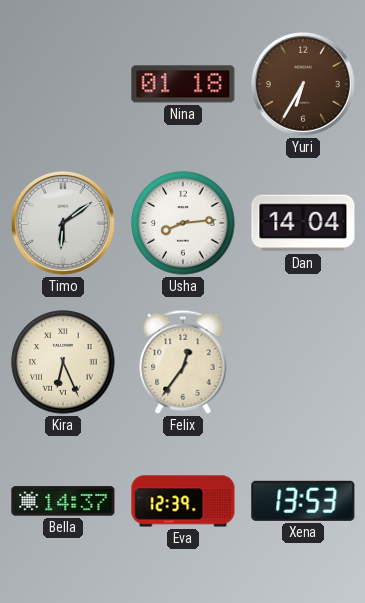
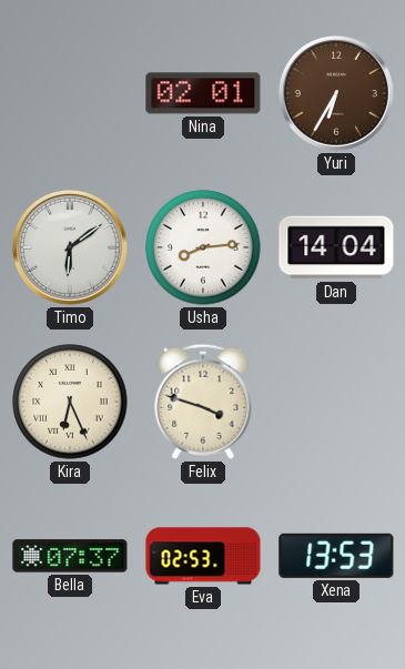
Nina: 01:18 -> 02:01 (203, 93)
Felix: 12:36 -> 3:48 (203, 402)
Bella: 14:37 -> 07:37 (70, 556)
Eva: 12:39 -> 02:53 (203, 556)
